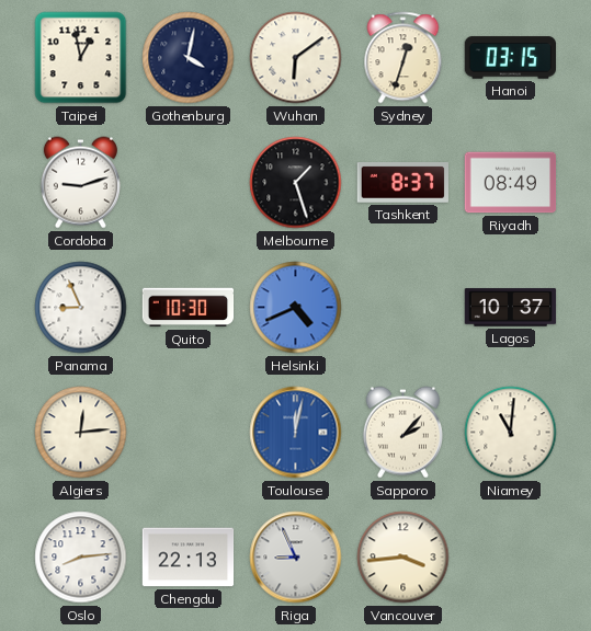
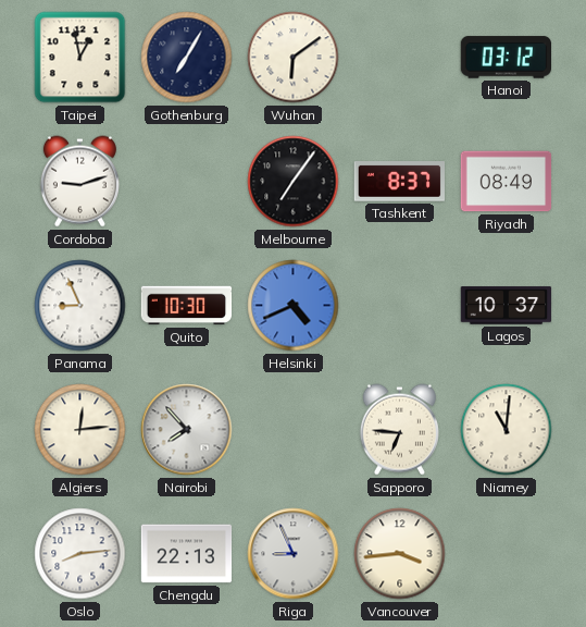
Gothenburg: 4:02 -> 7:05 (187, 58)
Sydney: 12:33 -> none (404, 58)
Hanoi: 03:15 -> 03:12 (506, 58)
Melbourne: 1:27 -> 7:06 (294, 182)
Nairobi: none -> 7:53 (187, 430)
Toulouse: 12:02 -> none (296, 433)
Sapporo: 2:07 -> 6:46 (399, 430)
